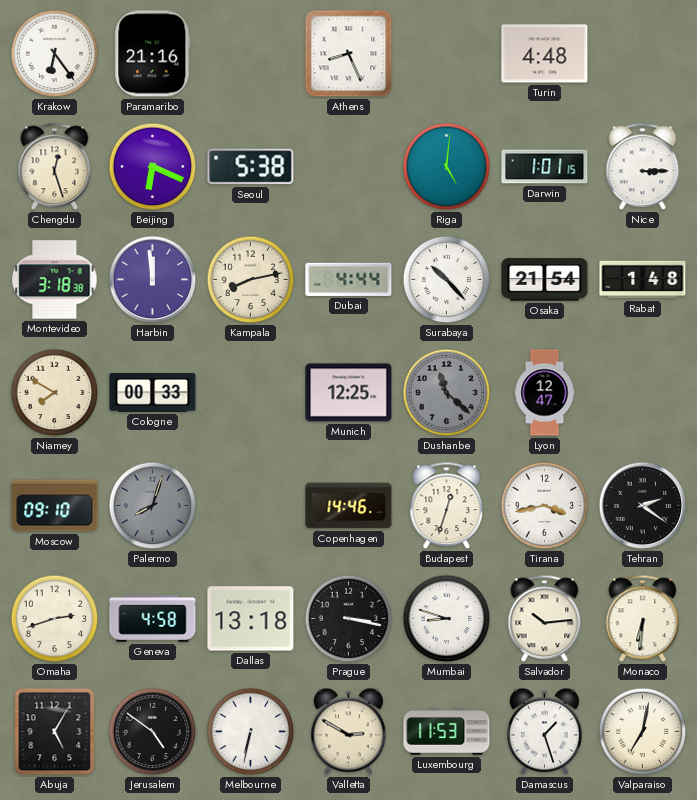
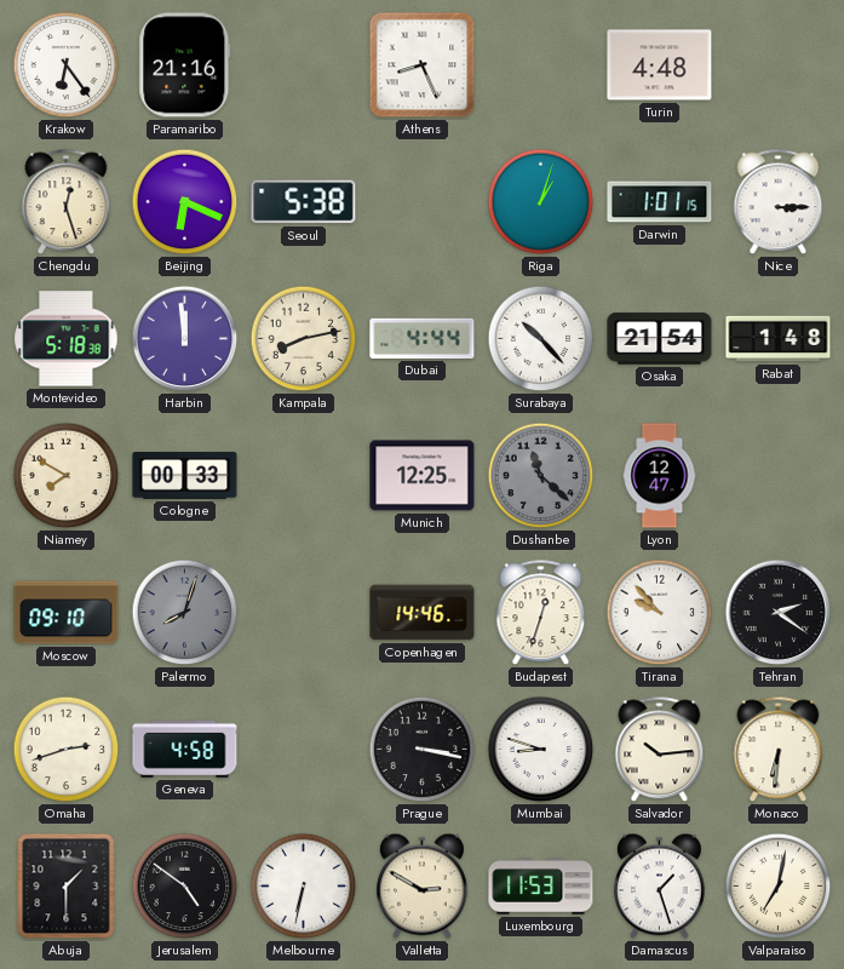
Riga: 5:01 -> 1:03 (541, 202)
Montevideo: 3:18 -> 5:18 (67, 339)
Tirana: 3:43 -> 9:53 (660, 613)
Dallas: 13:18 -> none (251, 619)
Abuja: 5:05 -> 1:30 (67, 887)
